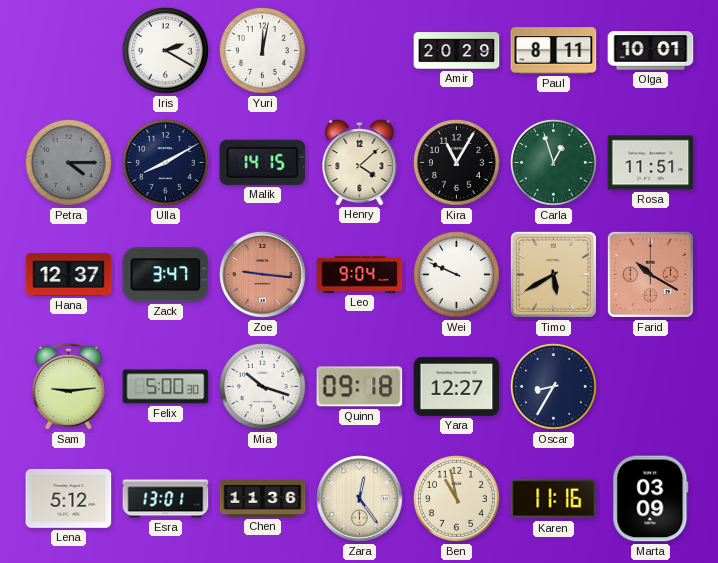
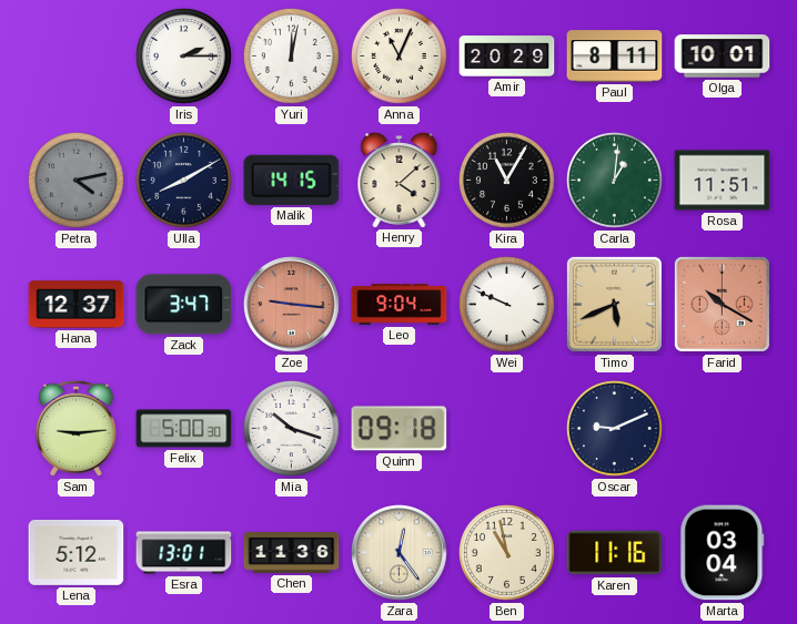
Iris: 2:20 -> 2:15 (183, 55)
Anna: none -> 11:04 (398, 55)
Petra: 4:15 -> 4:13 (75, 180)
Carla: 12:57 -> 1:01 (614, 180)
Timo: 5:40 -> 5:41 (614, 304)
Yara: 12:27 -> none (457, 386)
Oscar: 8:35 -> 9:11 (614, 428)
Marta: 03:09 -> 03:04 (723, 553)
